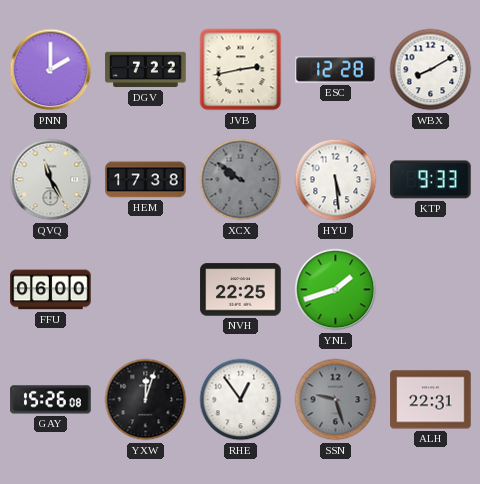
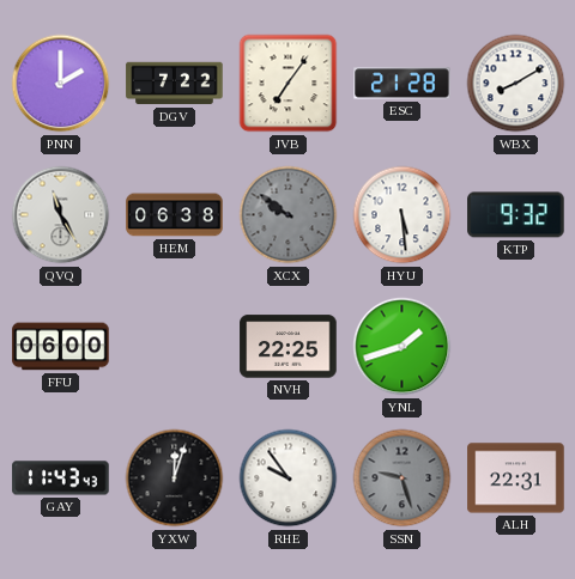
JVB: 2:43 -> 7:06 (289, 84)
ESC: 12:28 -> 21:28 (402, 84)
HEM: 17:38 -> 06:38 (175, 215)
KTP: 9:33 -> 9:32 (516, 215)
GAY: 15:26 -> 11:43 (61, 479)
RHE: 12:54 -> 9:54 (289, 479)
